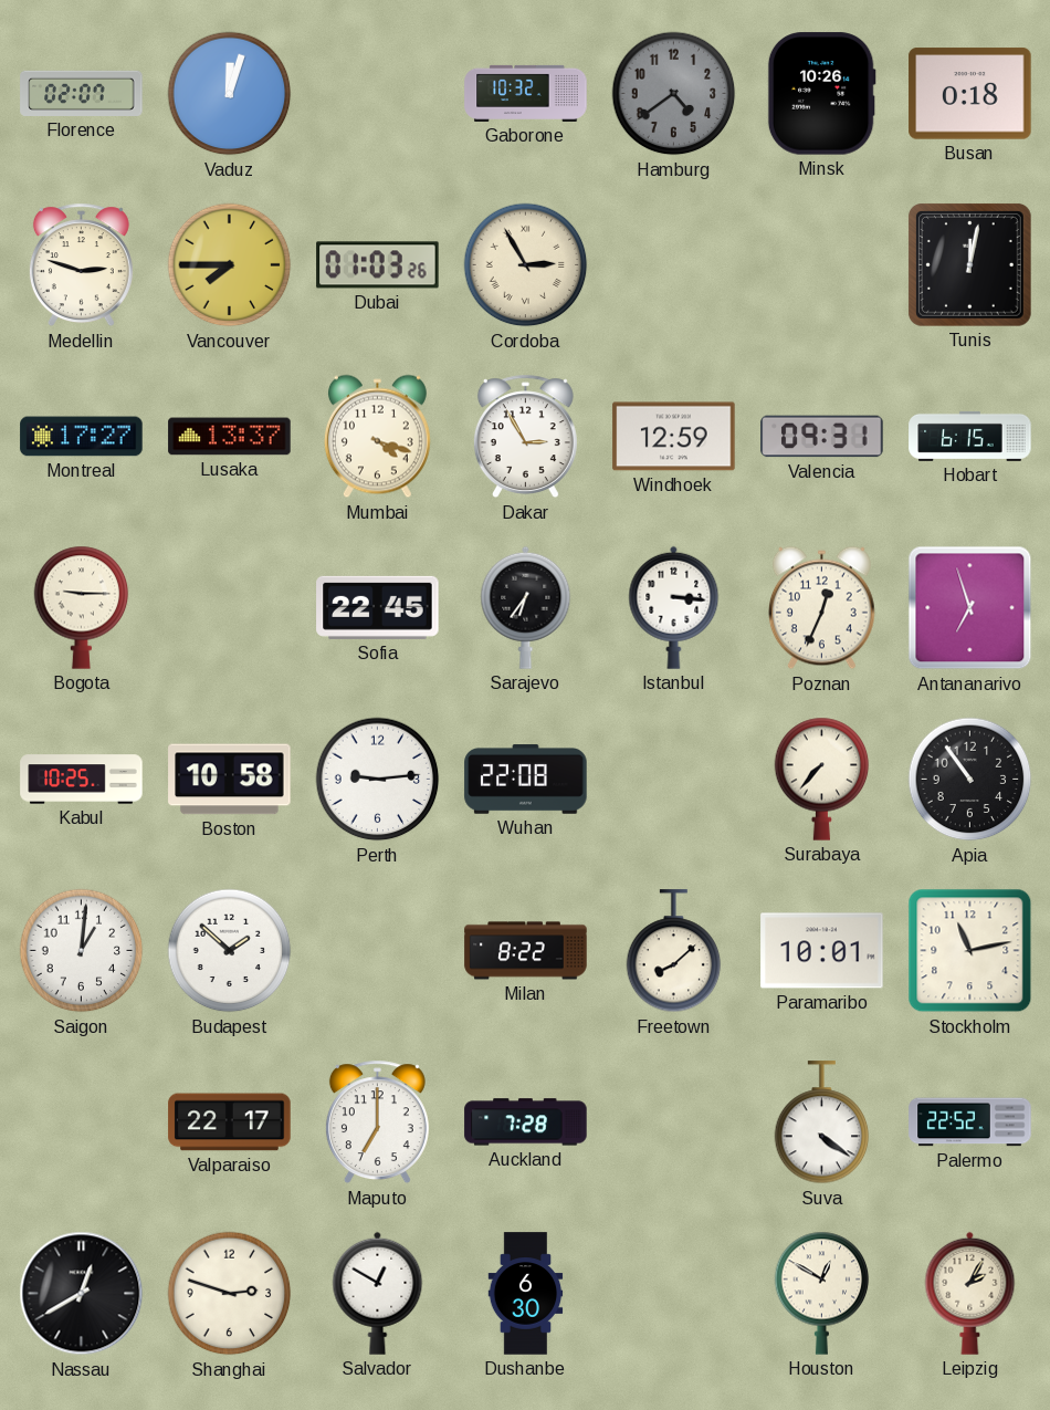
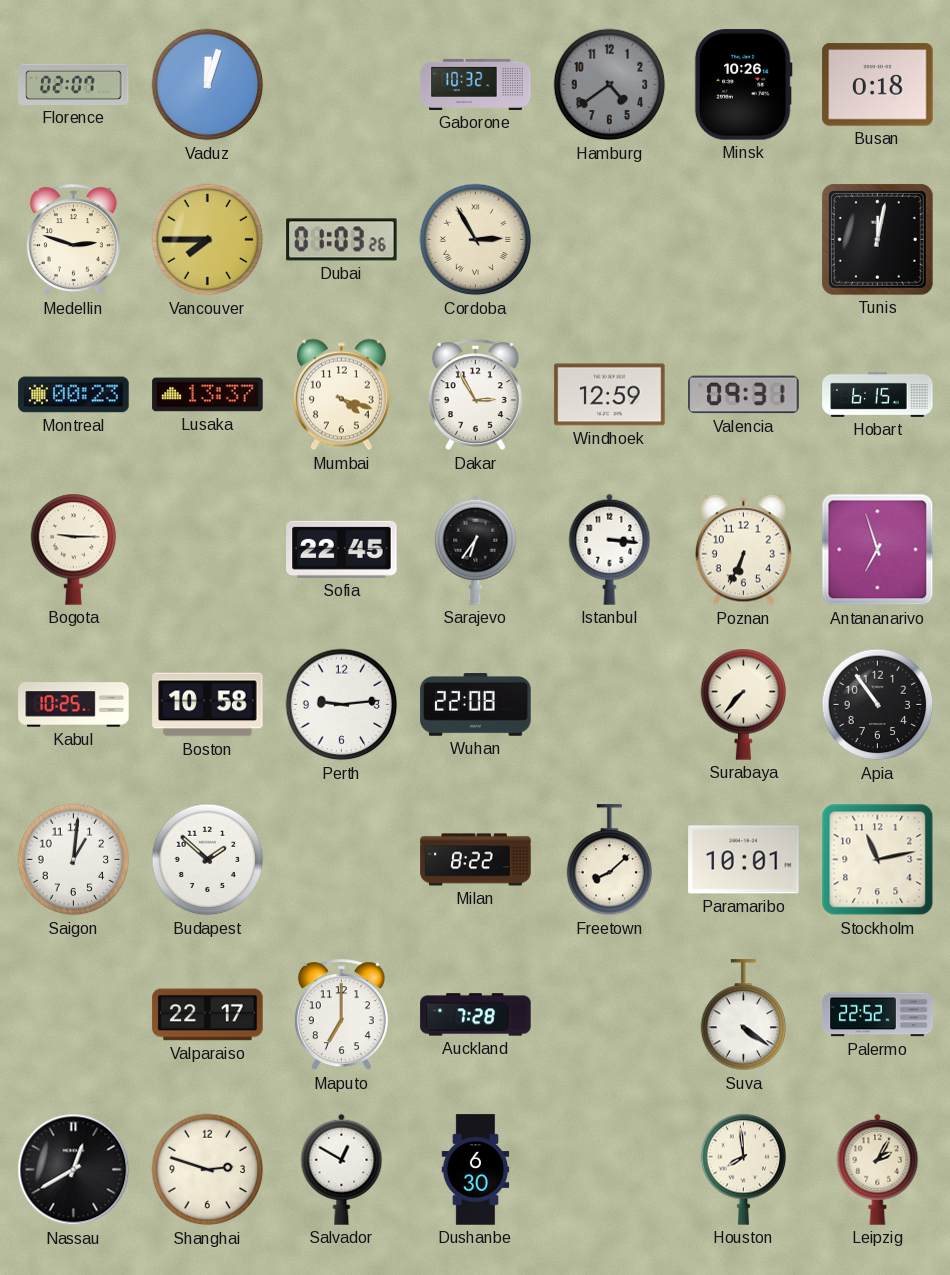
Montreal: 17:27 -> 00:23 (74, 395)
Poznan: 12:34 -> 6:34 (743, 550)
Houston: 12:50 -> 7:59 (744, 1169)
